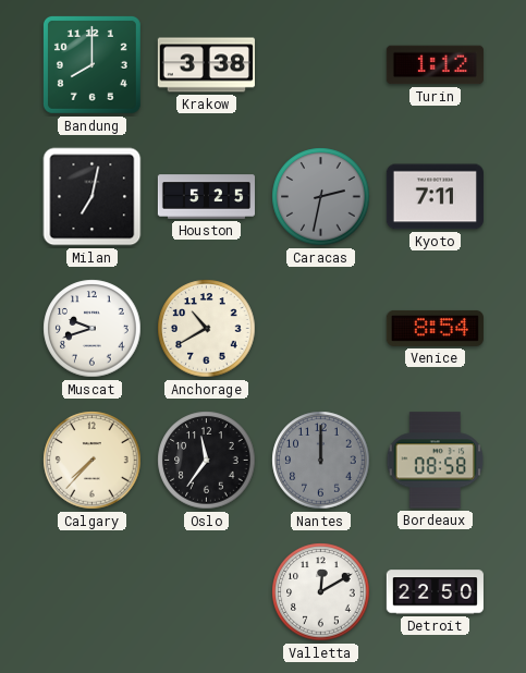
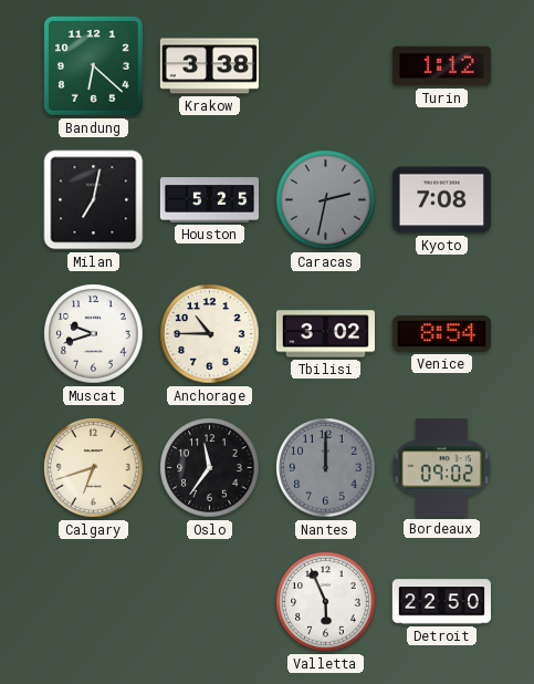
Bandung: 8:00 -> 6:22 (93, 65)
Kyoto: 7:11 -> 7:08 (441, 200)
Anchorage: 10:40 -> 10:45 (210, 334)
Tbilisi: none -> 3:02 (325, 334)
Calgary: 7:37 -> 6:42 (94, 468)
Bordeaux: 08:58 -> 09:02 (442, 468)
Valletta: 12:10 -> 5:56 (326, 602)
